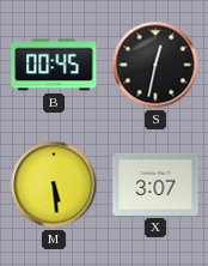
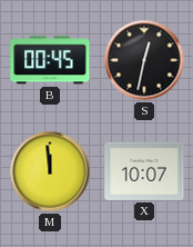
M: 5:29 -> 11:59 (50, 171)
X: 3:07 -> 10:07 (144, 171)
